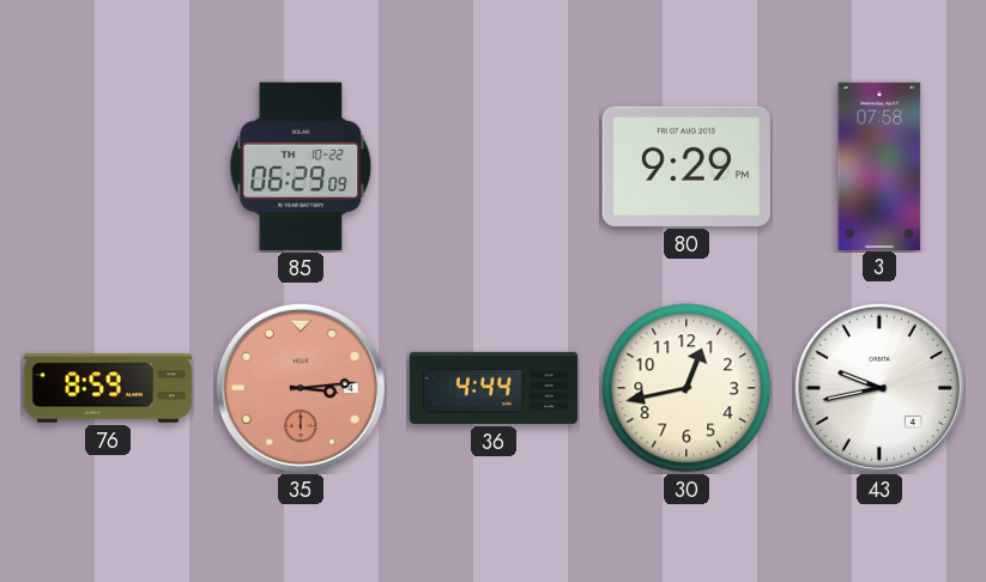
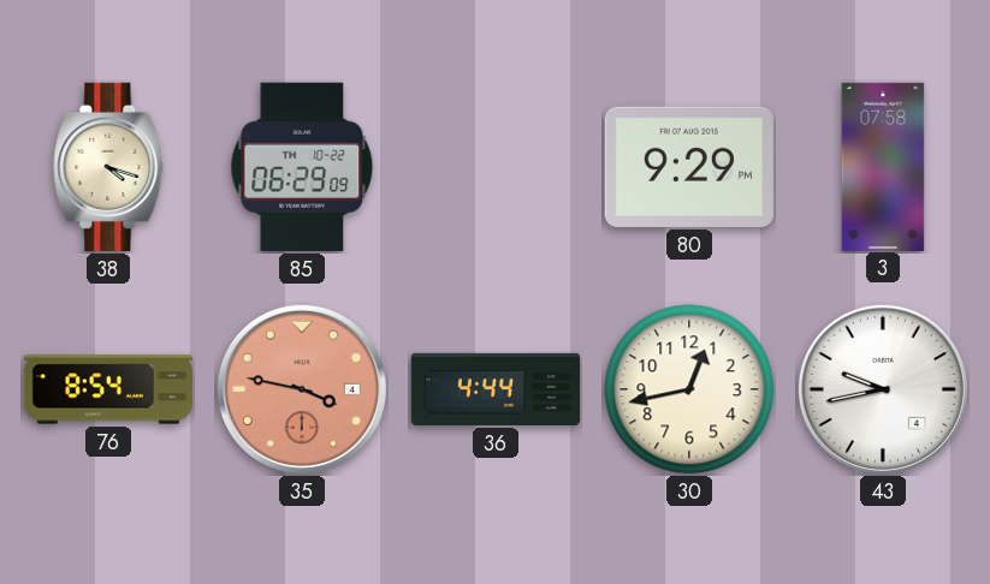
38: none -> 4:18 (108, 167)
76: 8:59 -> 8:54 (107, 389)
35: 3:14 -> 3:47 (302, 389)
